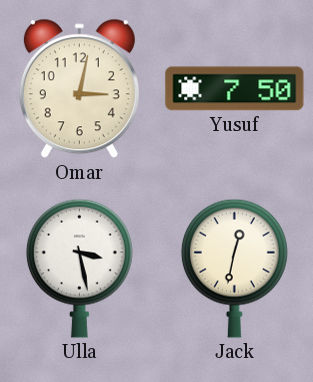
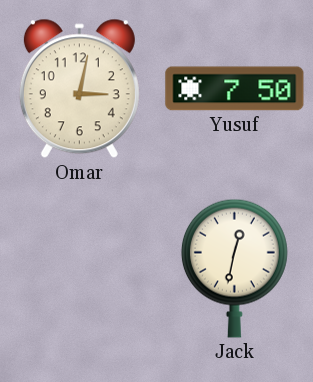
Ulla: 3:28 -> none (79, 268)
